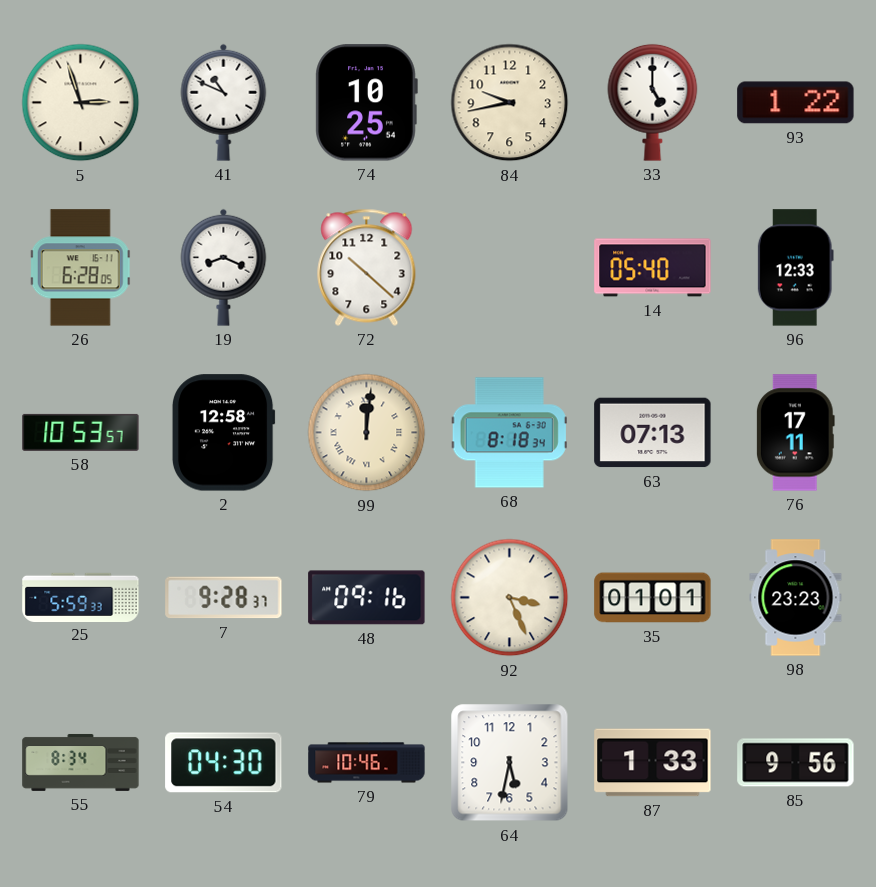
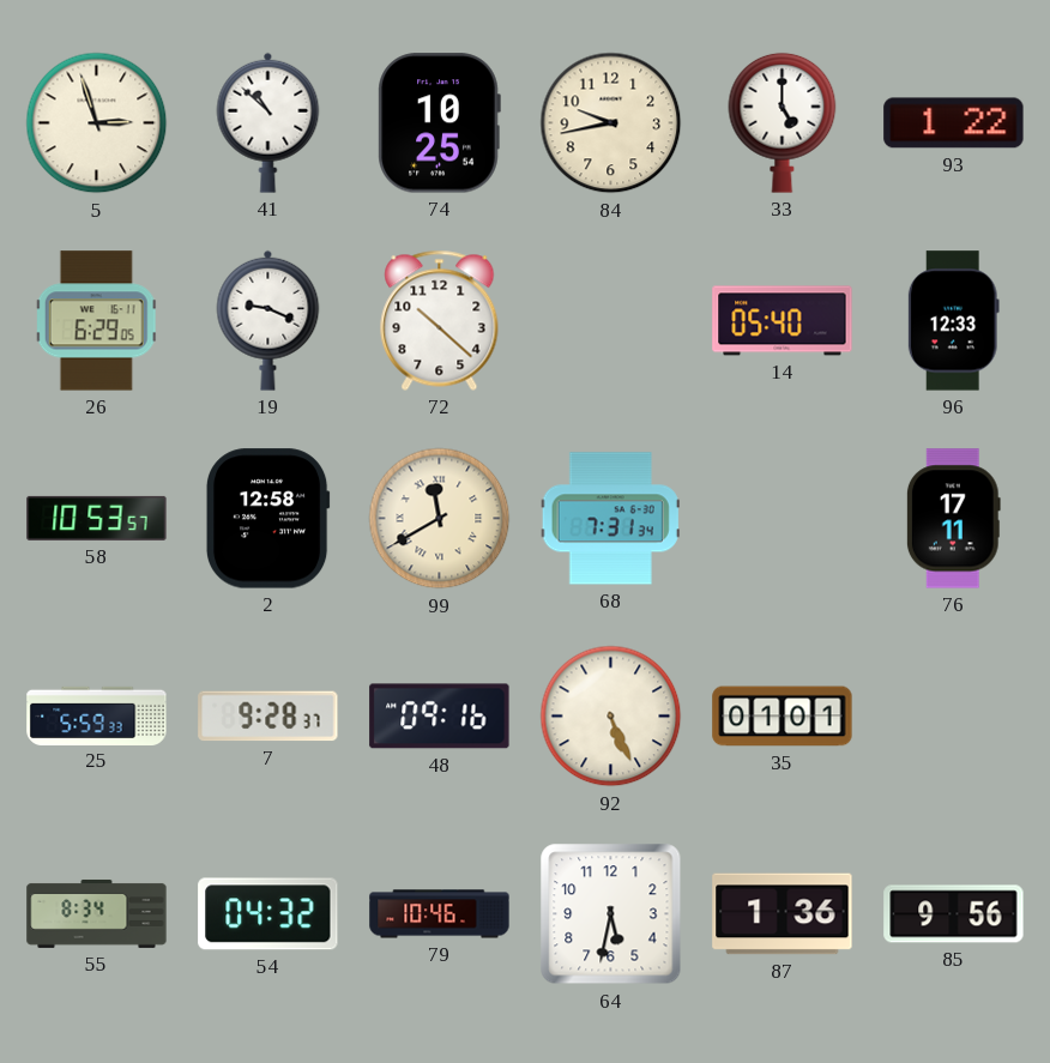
41: 10:49 -> 10:52 (268, 122)
26: 6:28 -> 6:29 (96, 321)
19: 8:19 -> 9:19 (268, 320)
99: 12:01 -> 11:40 (440, 519)
68: 8:18 -> 7:31 (610, 519)
63: 07:13 -> none (653, 433)
92: 3:26 -> 5:26 (611, 717)
98: 23:23 -> none (796, 598)
54: 04:30 -> 04:32 (268, 914)
87: 1:33 -> 1:36 (783, 914)
